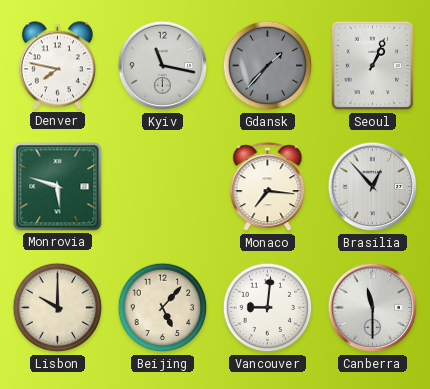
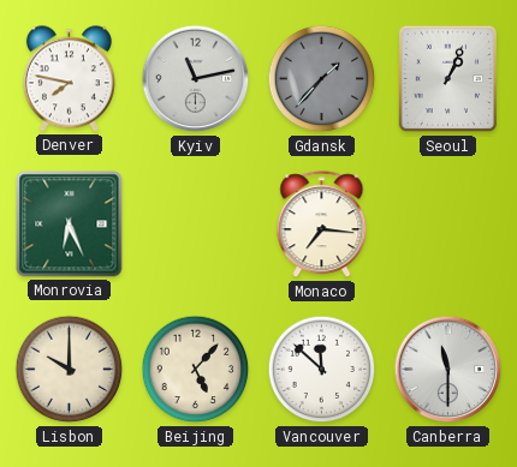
Kyiv: 11:17 -> 11:13 (196, 79)
Monrovia: 5:48 -> 6:26 (70, 224)
Brasilia: 12:53 -> none (373, 187)
Vancouver: 9:01 -> 11:52 (322, 370)
